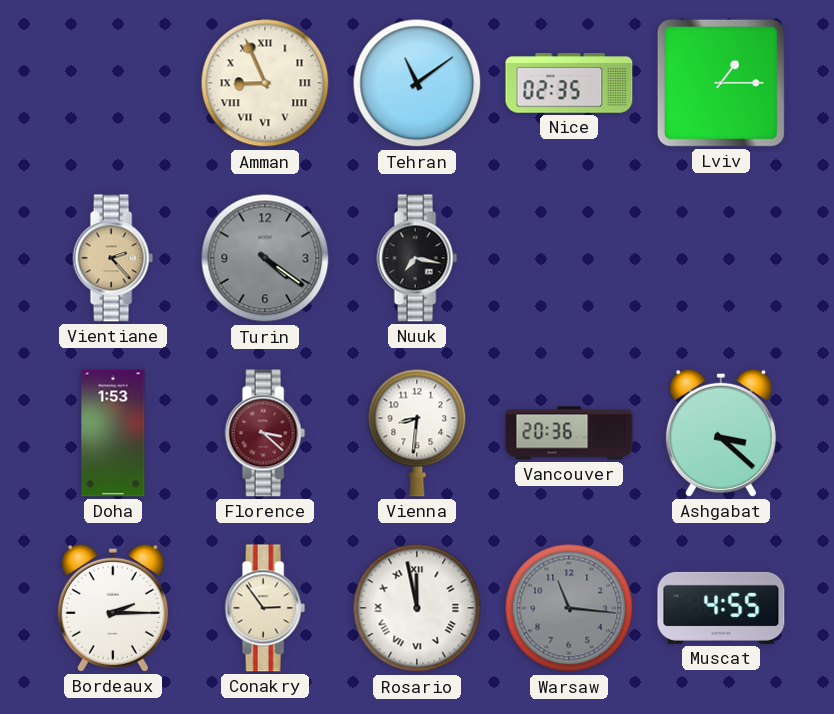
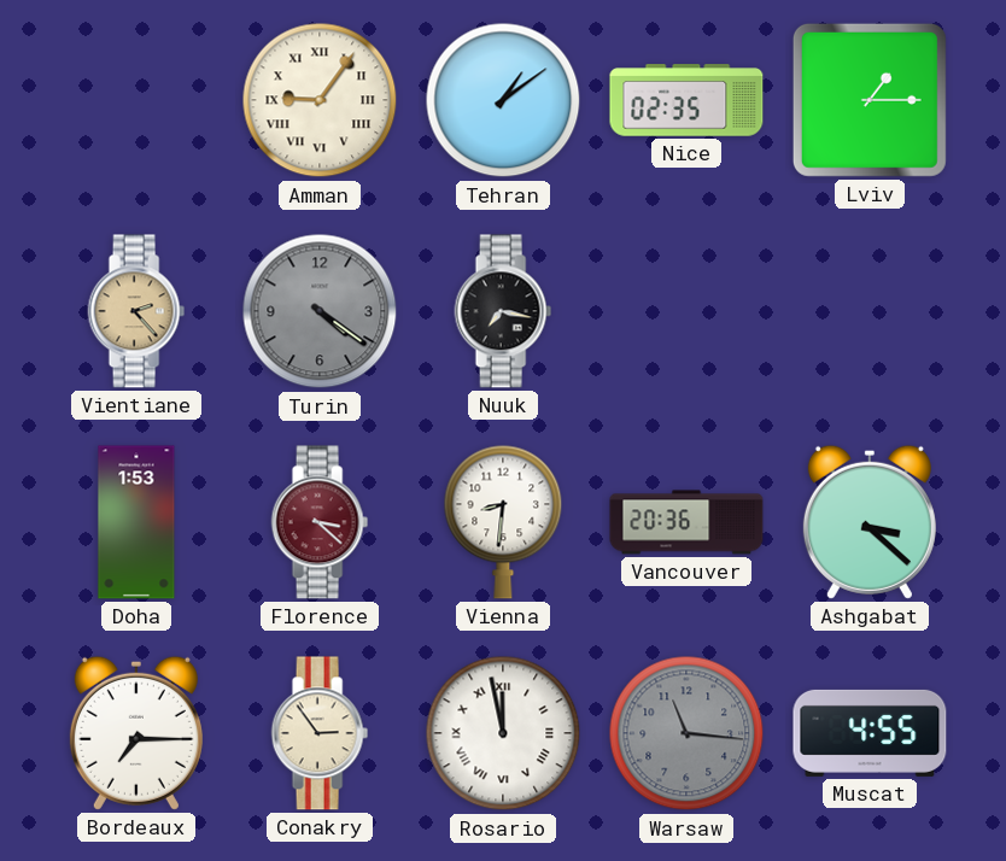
Amman: 8:56 -> 9:06 (320, 100)
Tehran: 11:09 -> 1:09 (503, 100)
Bordeaux: 2:15 -> 7:15 (136, 733)
